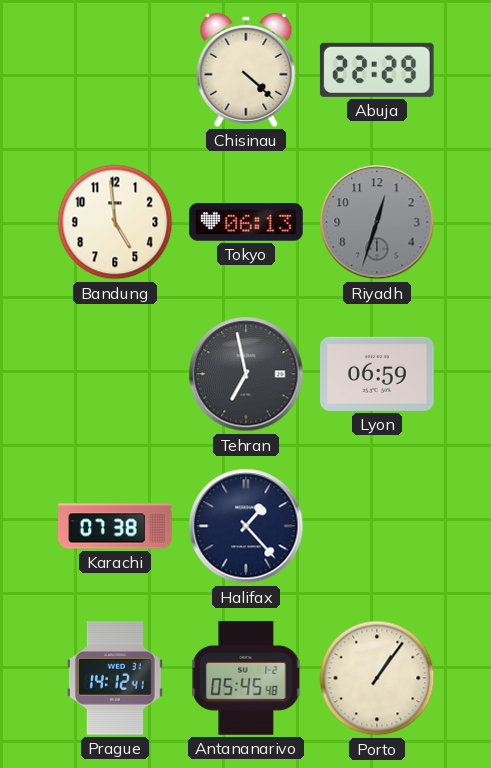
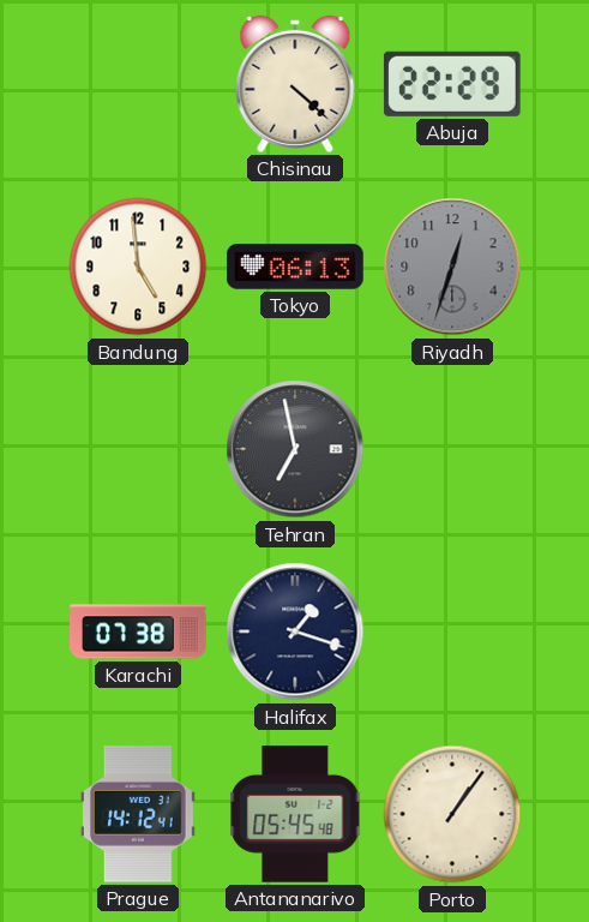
Lyon: 06:59 -> none (378, 374)
Halifax: 1:23 -> 1:18 (295, 631)
